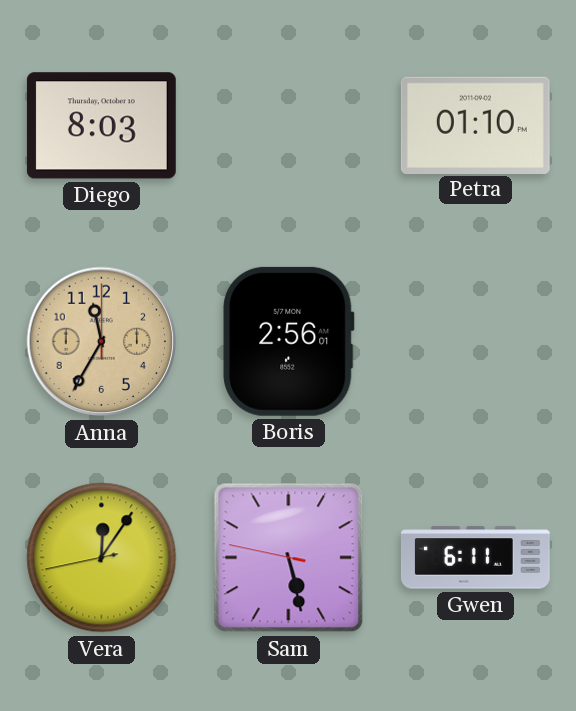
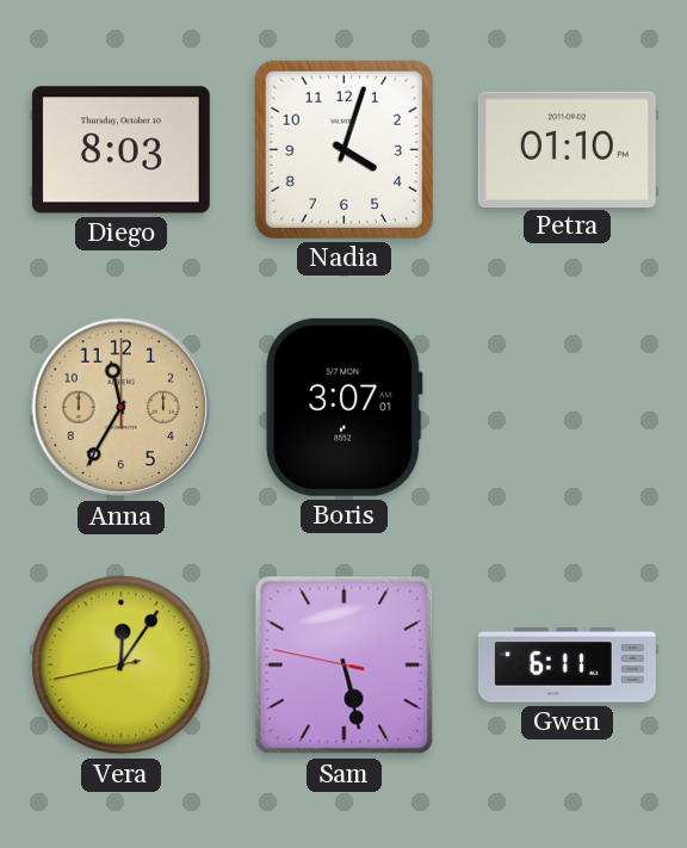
Nadia: none -> 4:03 (343, 149)
Boris: 2:56 -> 3:07 (345, 407)
